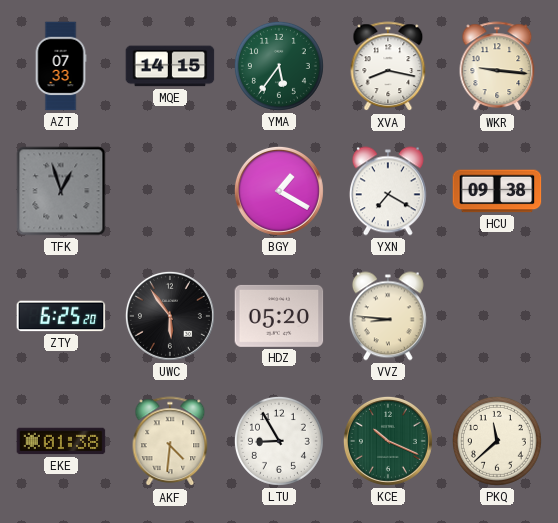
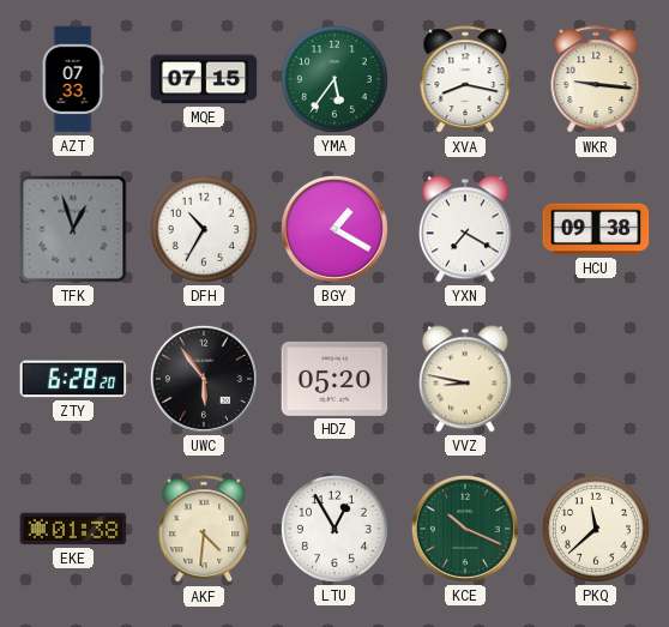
MQE: 14:15 -> 07:15 (204, 79)
DFH: none -> 10:35 (204, 229)
ZTY: 6:25 -> 6:28 (73, 379)
VVZ: 8:46 -> 8:47 (465, 379)
LTU: 8:55 -> 12:55 (334, 529)
